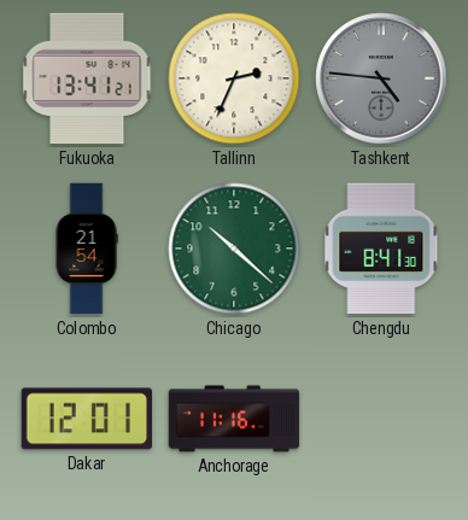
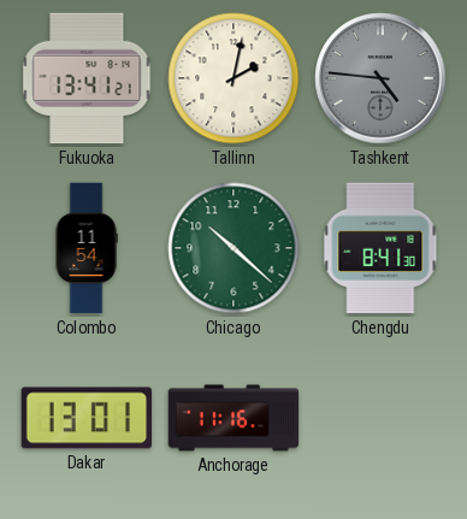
Tallinn: 2:34 -> 2:02 (233, 78)
Colombo: 21:54 -> 11:54 (87, 248)
Dakar: 12:01 -> 13:01 (87, 418)
